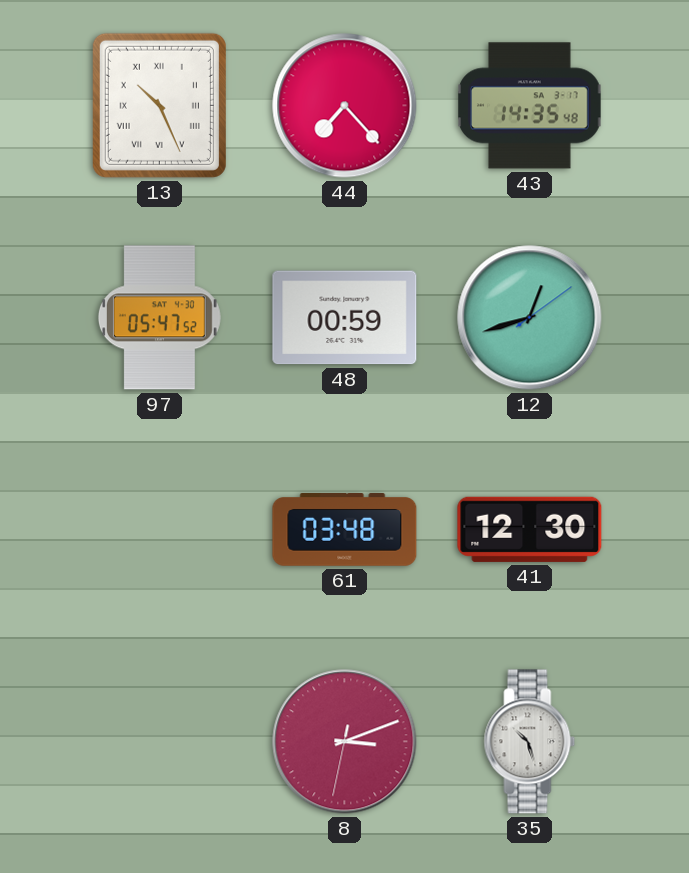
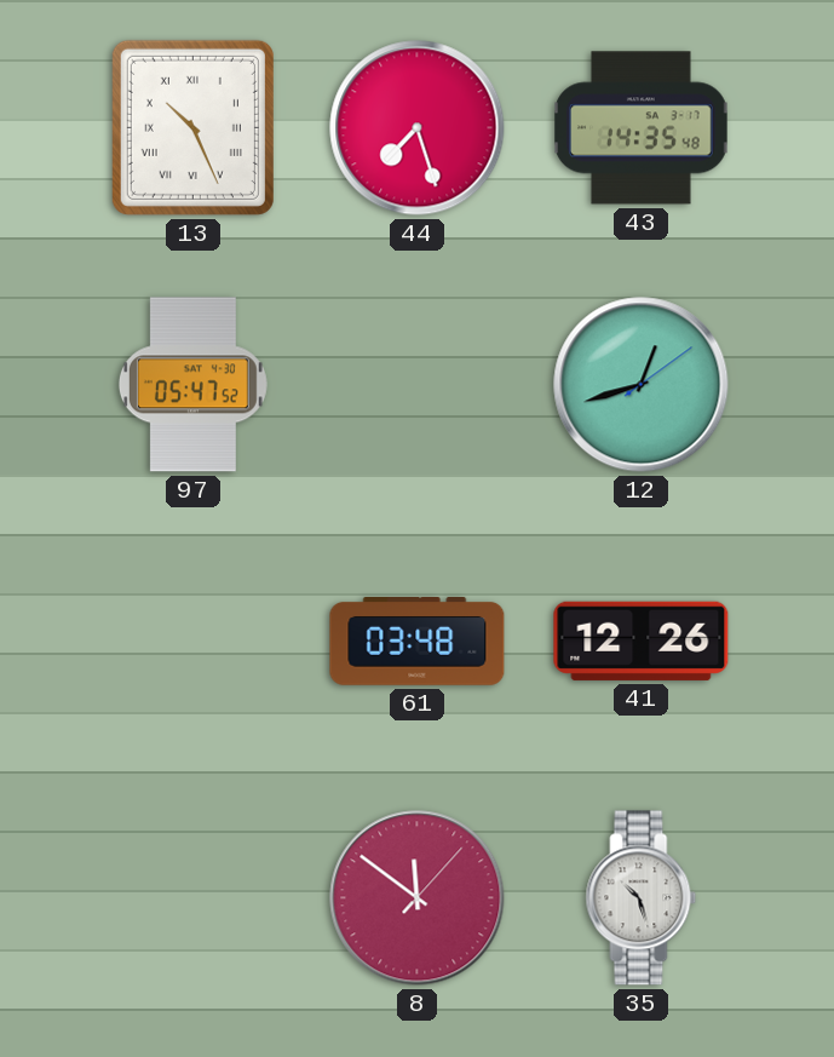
44: 7:23 -> 7:27 (418, 128)
48: 00:59 -> none (345, 318)
41: 12:30 -> 12:26 (642, 640)
8: 3:11 -> 11:51 (418, 898)
